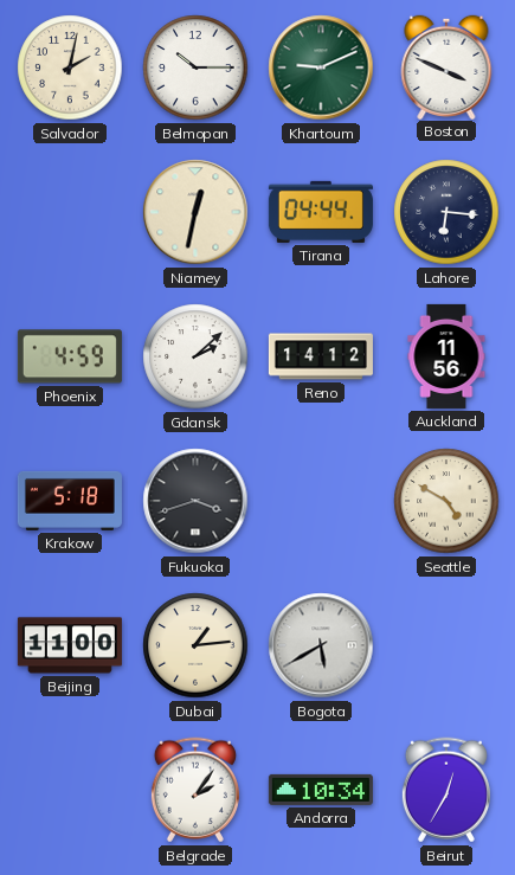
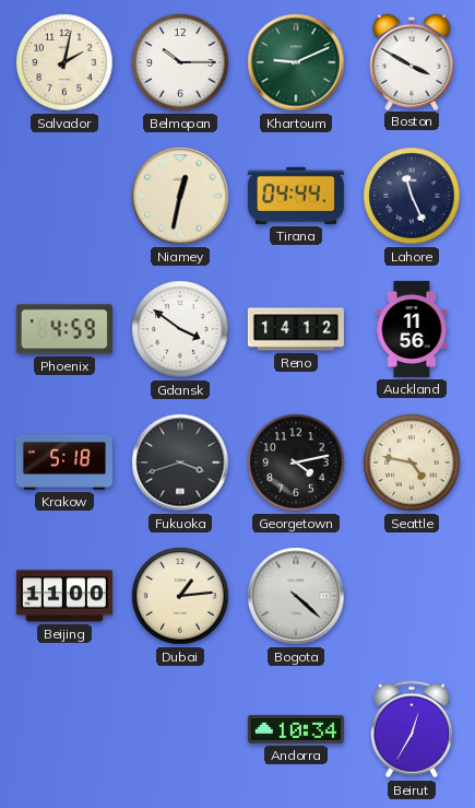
Boston: 3:49 -> 3:50 (412, 61)
Lahore: 6:16 -> 11:26 (412, 196)
Gdansk: 2:08 -> 3:51 (180, 329)
Georgetown: none -> 4:13 (296, 462)
Seattle: 4:50 -> 4:47 (412, 462)
Bogota: 5:40 -> 4:22 (296, 596)
Belgrade: 2:06 -> none (195, 790)
